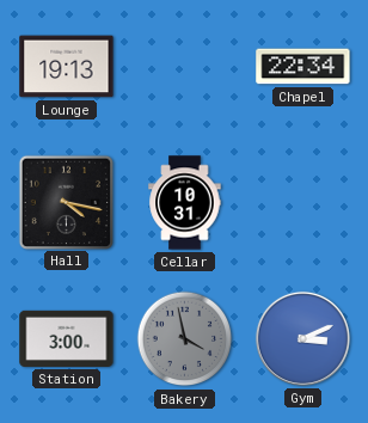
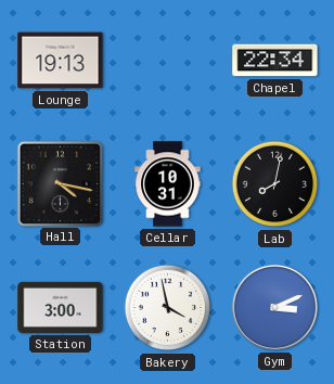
Lab: none -> 8:02 (275, 184)
Bakery dial: grey -> white (168, 308)
